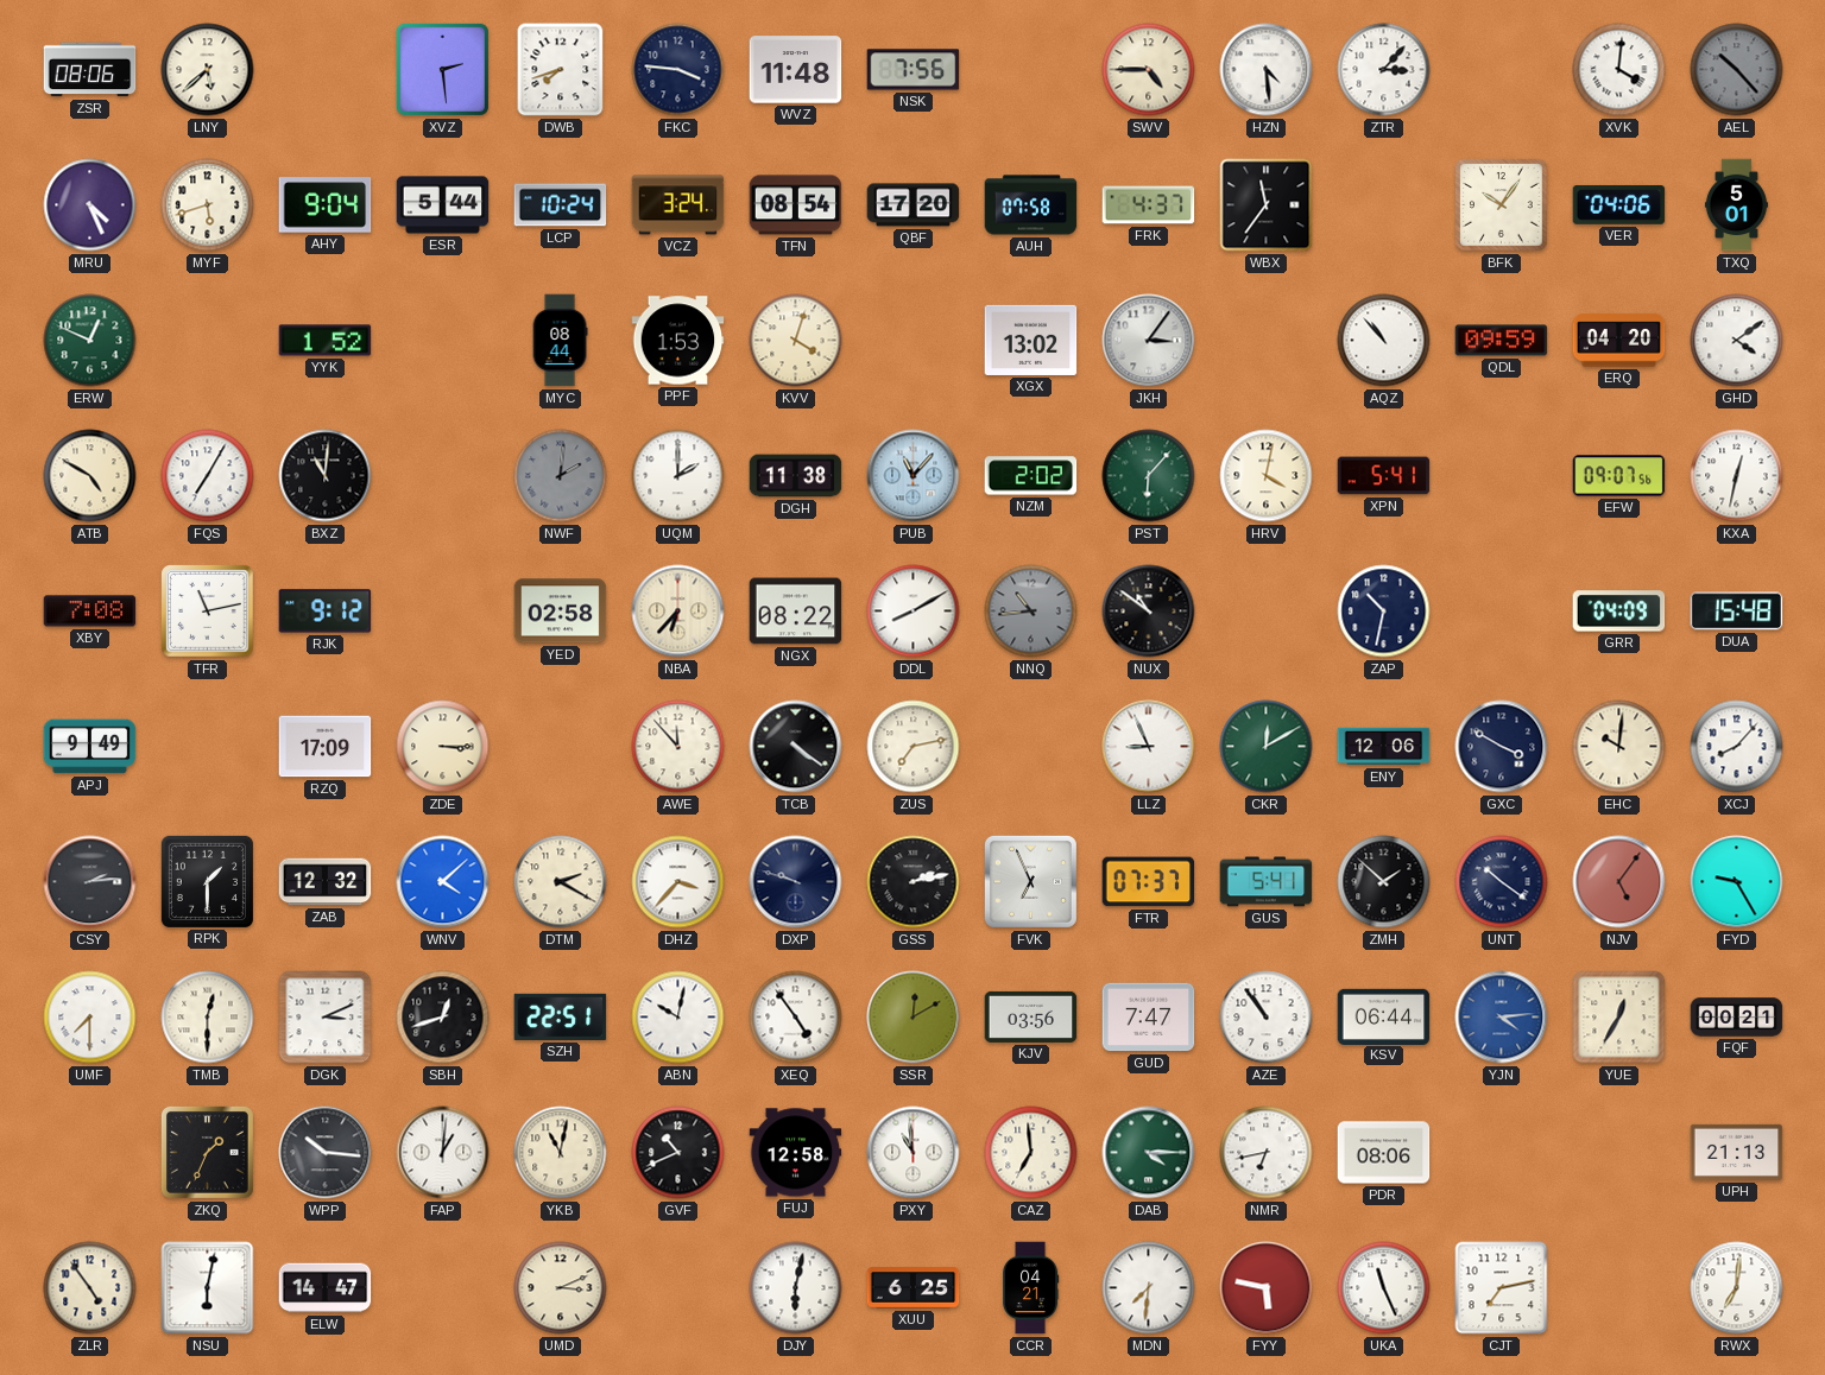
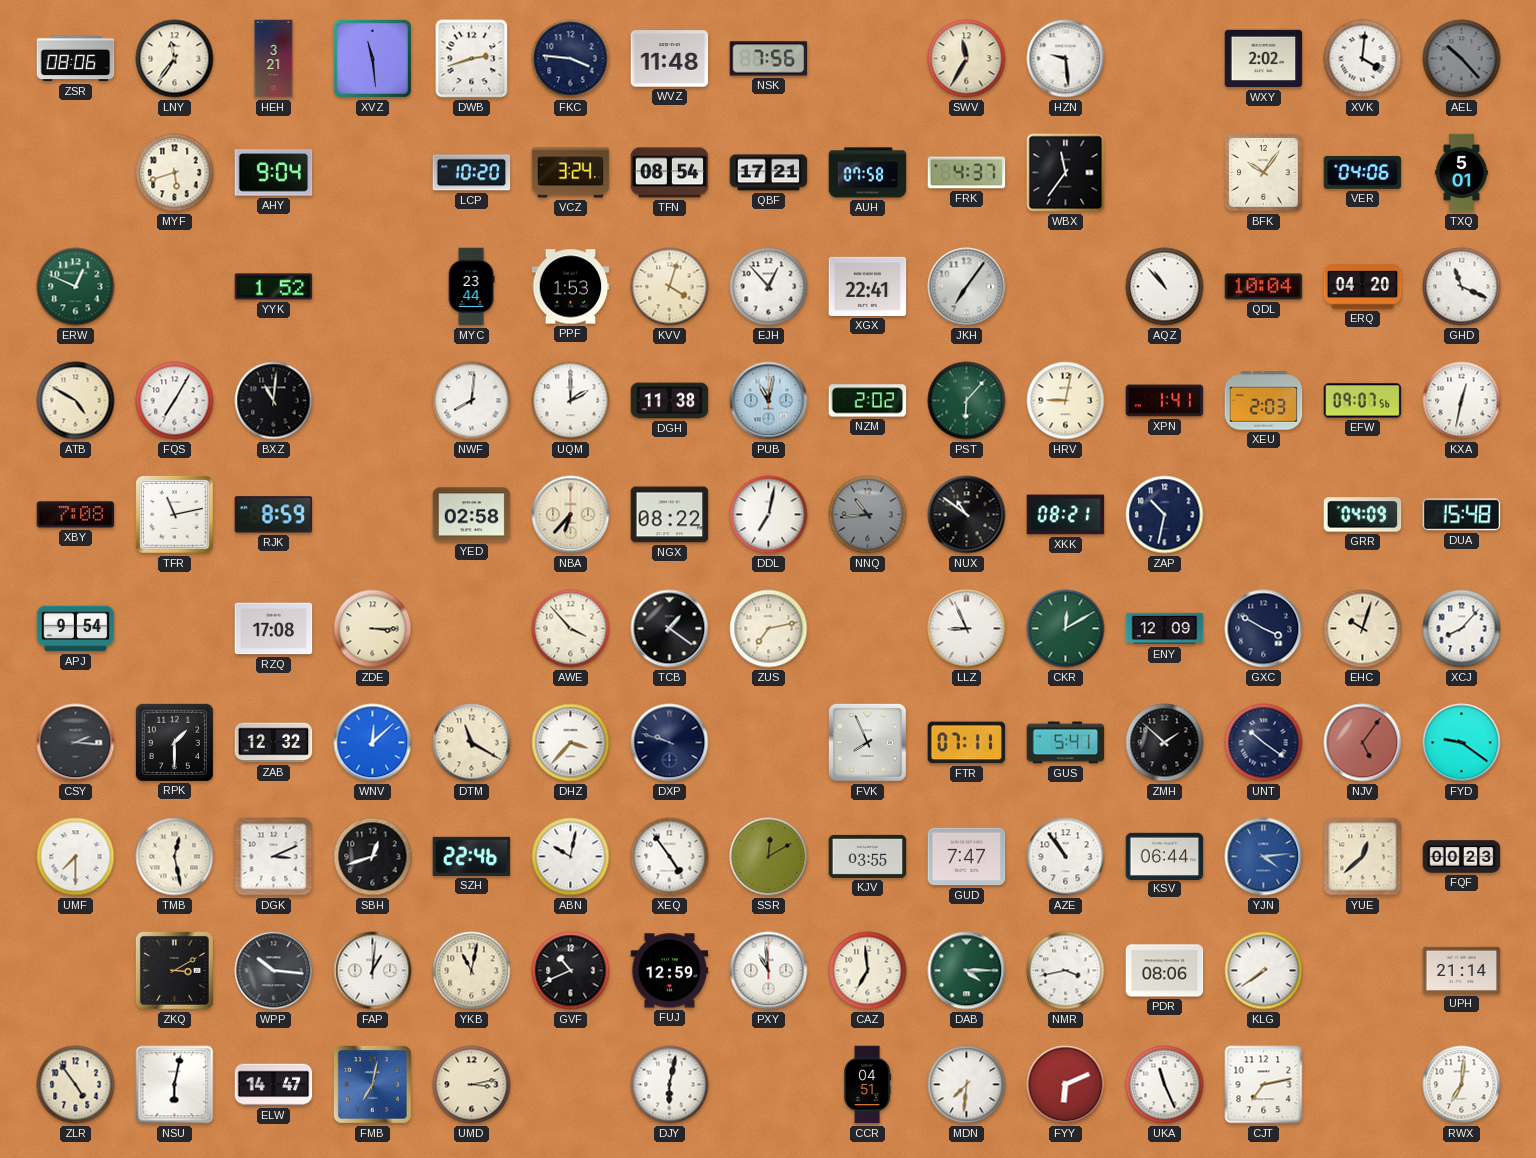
LNY: 5:38 -> 11:36 (175, 59)
HEH: none -> 3:21 (274, 59)
XVZ: 2:29 -> 11:29 (372, 58)
DWB: 7:42 -> 2:42 (472, 59)
SWV: 4:45 -> 11:35 (967, 59)
HZN: 4:29 -> 9:29 (1066, 59)
ZTR: 3:07 -> none (1384, 70)
WXY: none -> 2:02 (1264, 59)
MRU: 4:26 -> none (90, 205)
ESR: 5:44 -> none (443, 205)
LCP: 10:24 -> 10:20 (472, 173)
QBF: 17:20 -> 17:21 (769, 173)
MYC: 08:44 -> 23:44 (471, 287)
EJH: none -> 12:53 (769, 287)
XGX: 13:02 -> 22:41 (868, 286)
JKH: 3:06 -> 7:06 (967, 287)
QDL: 09:59 -> 10:04 (1264, 287)
GHD: 4:09 -> 11:19 (1462, 287)
NWF: 2:01 -> 8:01 (472, 401)
NWF dial: grey -> white (472, 401)
PUB: 11:07 -> 11:02 (769, 401)
HRV: 4:02 -> 9:02 (1066, 401)
XPN: 5:41 -> 1:41 (1165, 401)
XEU: none -> 2:03 (1264, 401)
RJK: 9:12 -> 8:59 (274, 515)
DDL: 8:10 -> 7:02 (769, 515)
XKK: none -> 08:21 (1066, 515)
APJ: 9:49 -> 9:54 (76, 629)
RZQ: 17:09 -> 17:08 (274, 629)
AWE: 11:53 -> 3:53 (571, 629)
TCB: 4:21 -> 1:21 (670, 629)
ENY: 12:06 -> 12:09 (1165, 629)
EHC: 10:01 -> 10:03 (1363, 629)
CSY: 2:14 -> 2:16 (76, 743)
WNV: 4:08 -> 12:08 (373, 743)
DTM: 2:20 -> 11:20 (472, 743)
GSS: 2:13 -> none (914, 882)
FVK: 6:56 -> 7:56 (867, 742)
FTR: 07:37 -> 07:11 (967, 743)
FYD: 9:25 -> 9:21 (1462, 743)
TMB: 12:30 -> 12:28 (175, 857)
SZH: 22:51 -> 22:46 (472, 856)
KJV: 03:56 -> 03:55 (868, 856)
YUE: 12:35 -> 12:38 (1363, 857)
FQF: 00:21 -> 00:23 (1462, 857)
ZKQ: 1:34 -> 3:10 (174, 970)
FUJ: 12:58 -> 12:59 (670, 971)
NMR: 6:43 -> 3:43 (1066, 971)
KLG: none -> 7:39 (1264, 971)
UPH: 21:13 -> 21:14 (1462, 970)
FMB: none -> 7:02 (372, 1084)
UMD: 3:11 -> 3:13 (472, 1085)
XUU: 6:25 -> none (914, 1288)
CCR: 04:21 -> 04:51 (868, 1085)
FYY: 5:47 -> 6:11 (1066, 1085)
